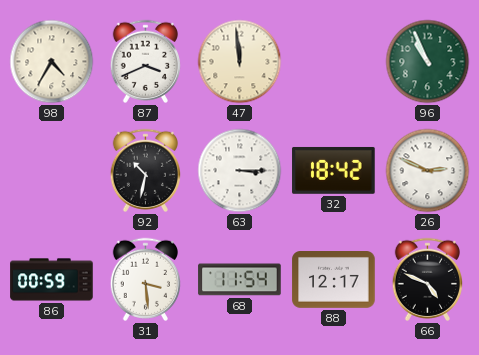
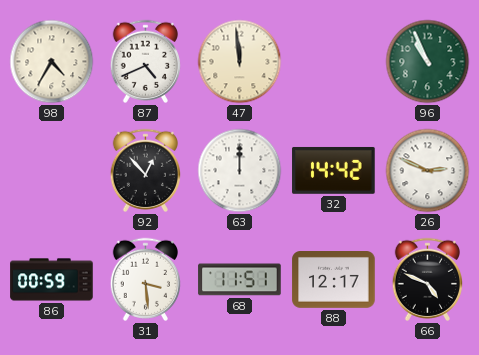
87: 3:41 -> 4:41 (145, 61)
92: 10:32 -> 12:53 (145, 170)
63: 3:15 -> 12:00 (240, 171)
32: 18:42 -> 14:42 (334, 170)
68: 11:54 -> 11:51 (240, 280)
